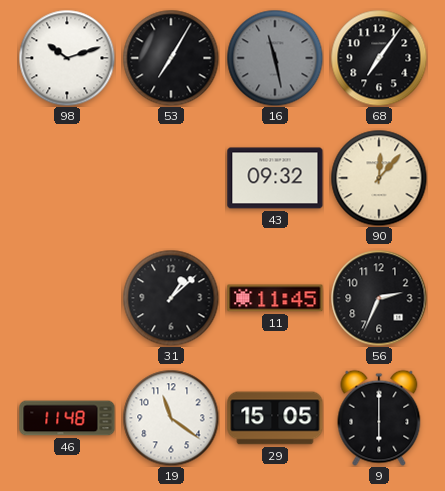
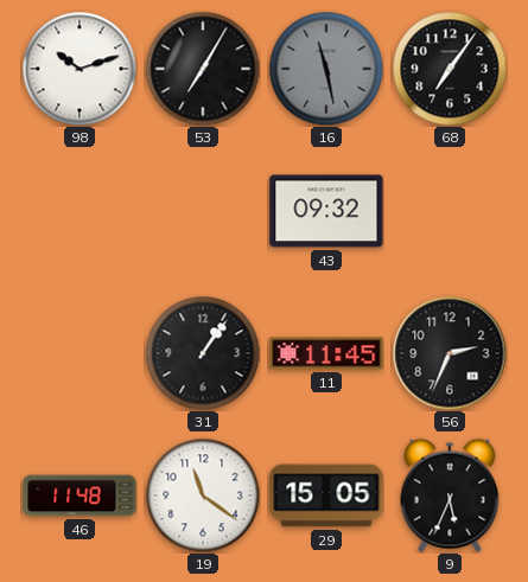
90: 12:07 -> none (379, 178)
31: 1:08 -> 1:06 (203, 353)
9: 6:00 -> 5:34 (450, 495)
